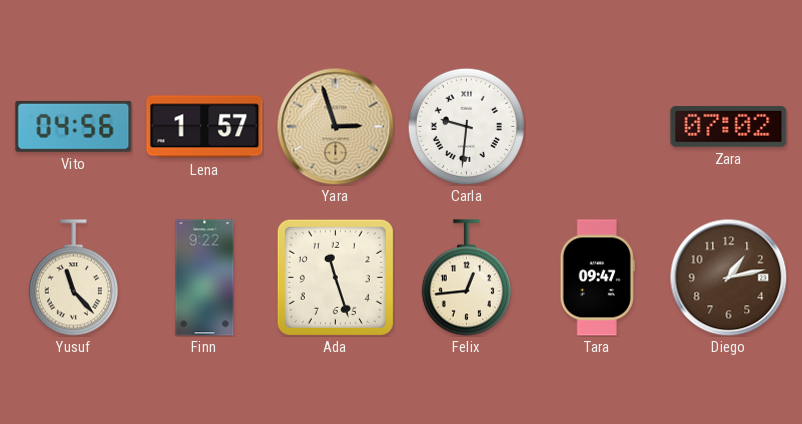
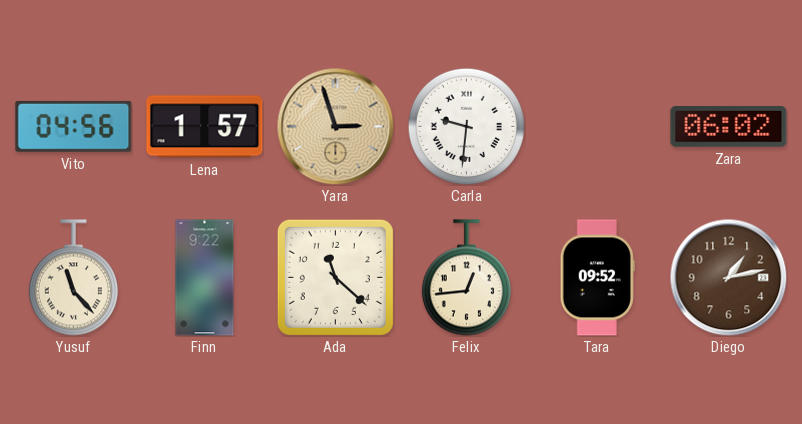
Zara: 07:02 -> 06:02 (729, 126)
Ada: 11:27 -> 11:22 (335, 277)
Tara: 09:47 -> 09:52 (597, 278)
